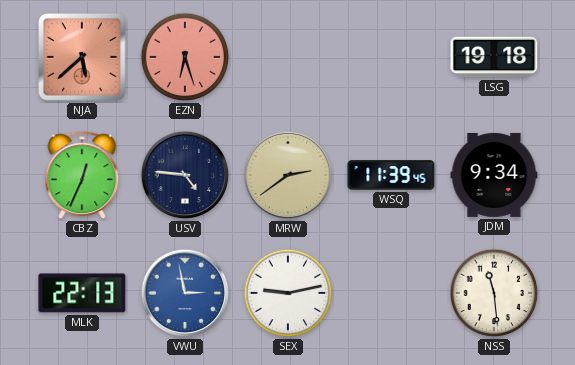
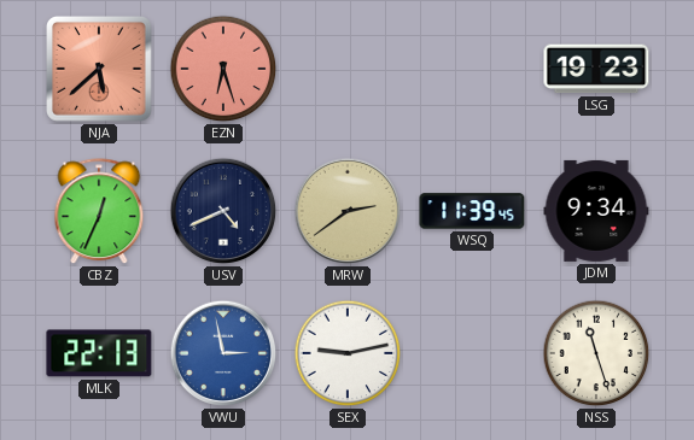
LSG: 19:18 -> 19:23 (596, 69)
USV: 4:46 -> 4:41 (223, 211)
NSS: 11:29 -> 11:27 (596, 353)
